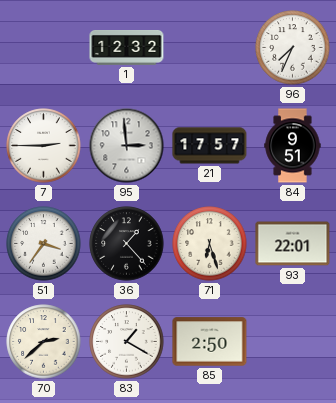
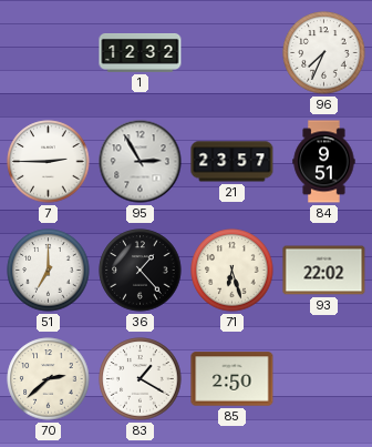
95: 2:59 -> 2:55 (141, 162)
21: 17:57 -> 23:57 (232, 162)
51: 3:36 -> 7:00 (49, 271)
93: 22:01 -> 22:02 (324, 271)
